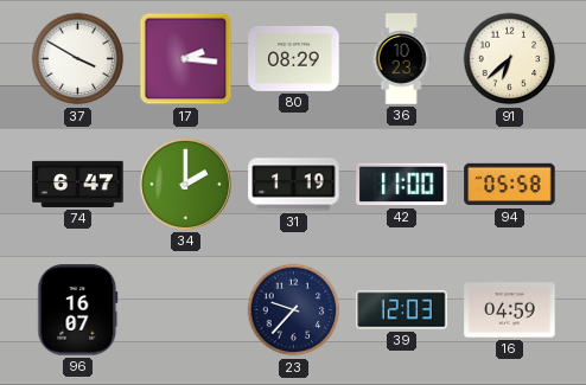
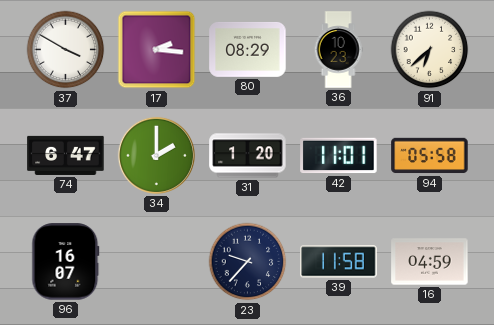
31: 1:19 -> 1:20 (248, 156)
42: 11:00 -> 11:01 (339, 156)
39: 12:03 -> 11:58 (339, 262)
